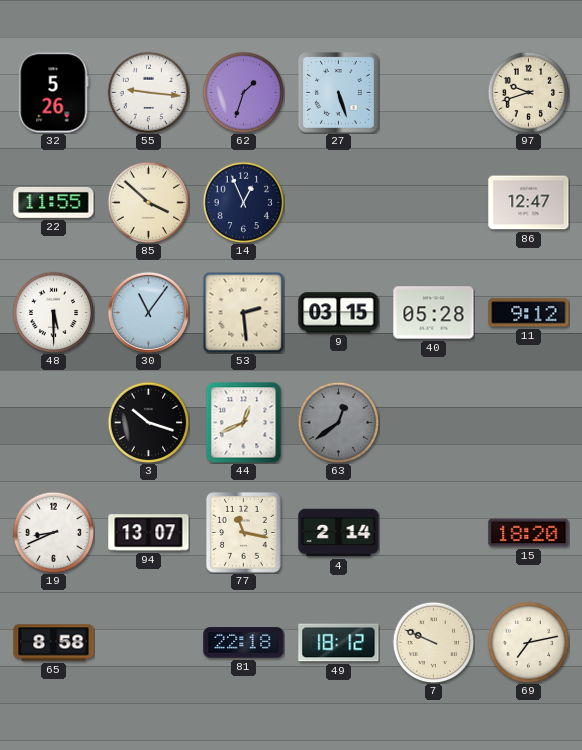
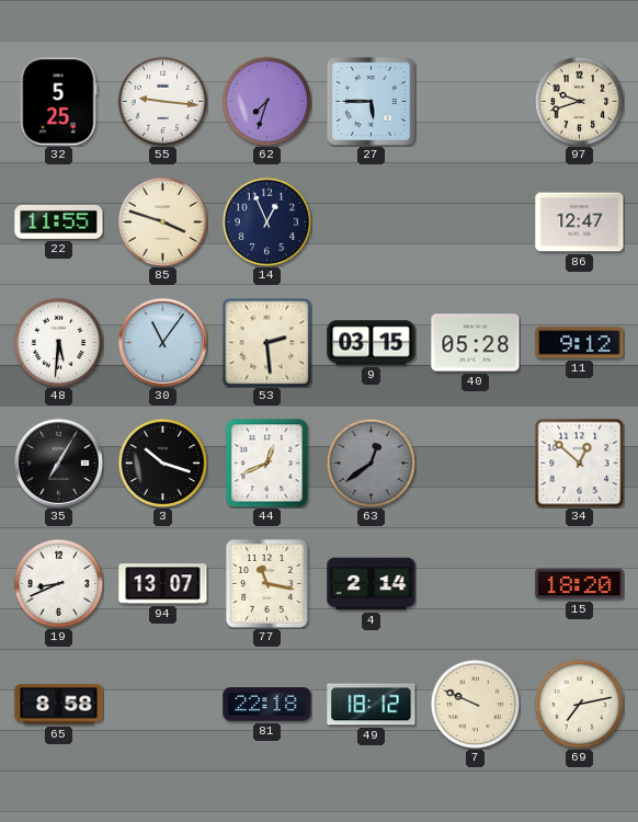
32: 5:26 -> 5:25 (59, 102)
62: 1:33 -> 7:33 (266, 101)
27: 5:27 -> 5:45 (372, 102)
85: 3:52 -> 3:48 (162, 221)
48: 5:30 -> 5:31 (58, 342)
35: none -> 7:05 (58, 463)
34: none -> 12:52 (579, 463)
